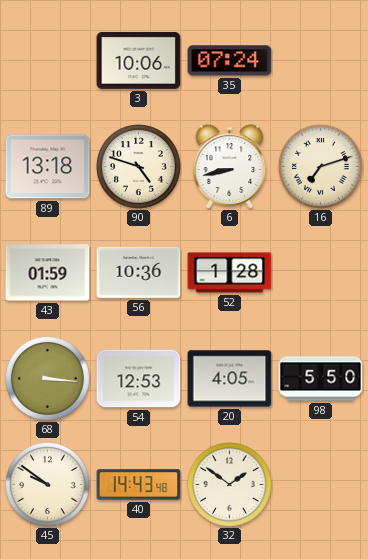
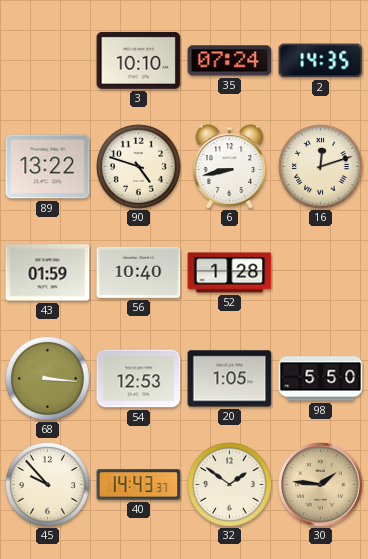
3: 10:06 -> 10:10 (139, 61)
2: none -> 14:35 (321, 61)
89: 13:18 -> 13:22 (48, 167)
16: 7:12 -> 12:12 (321, 167)
56: 10:36 -> 10:40 (139, 272)
20: 4:05 -> 1:05 (230, 379)
45: 9:51 -> 9:53 (48, 485)
40: 14:43:48 -> 14:43:37 (139, 485)
30: none -> 1:46 (321, 485)
